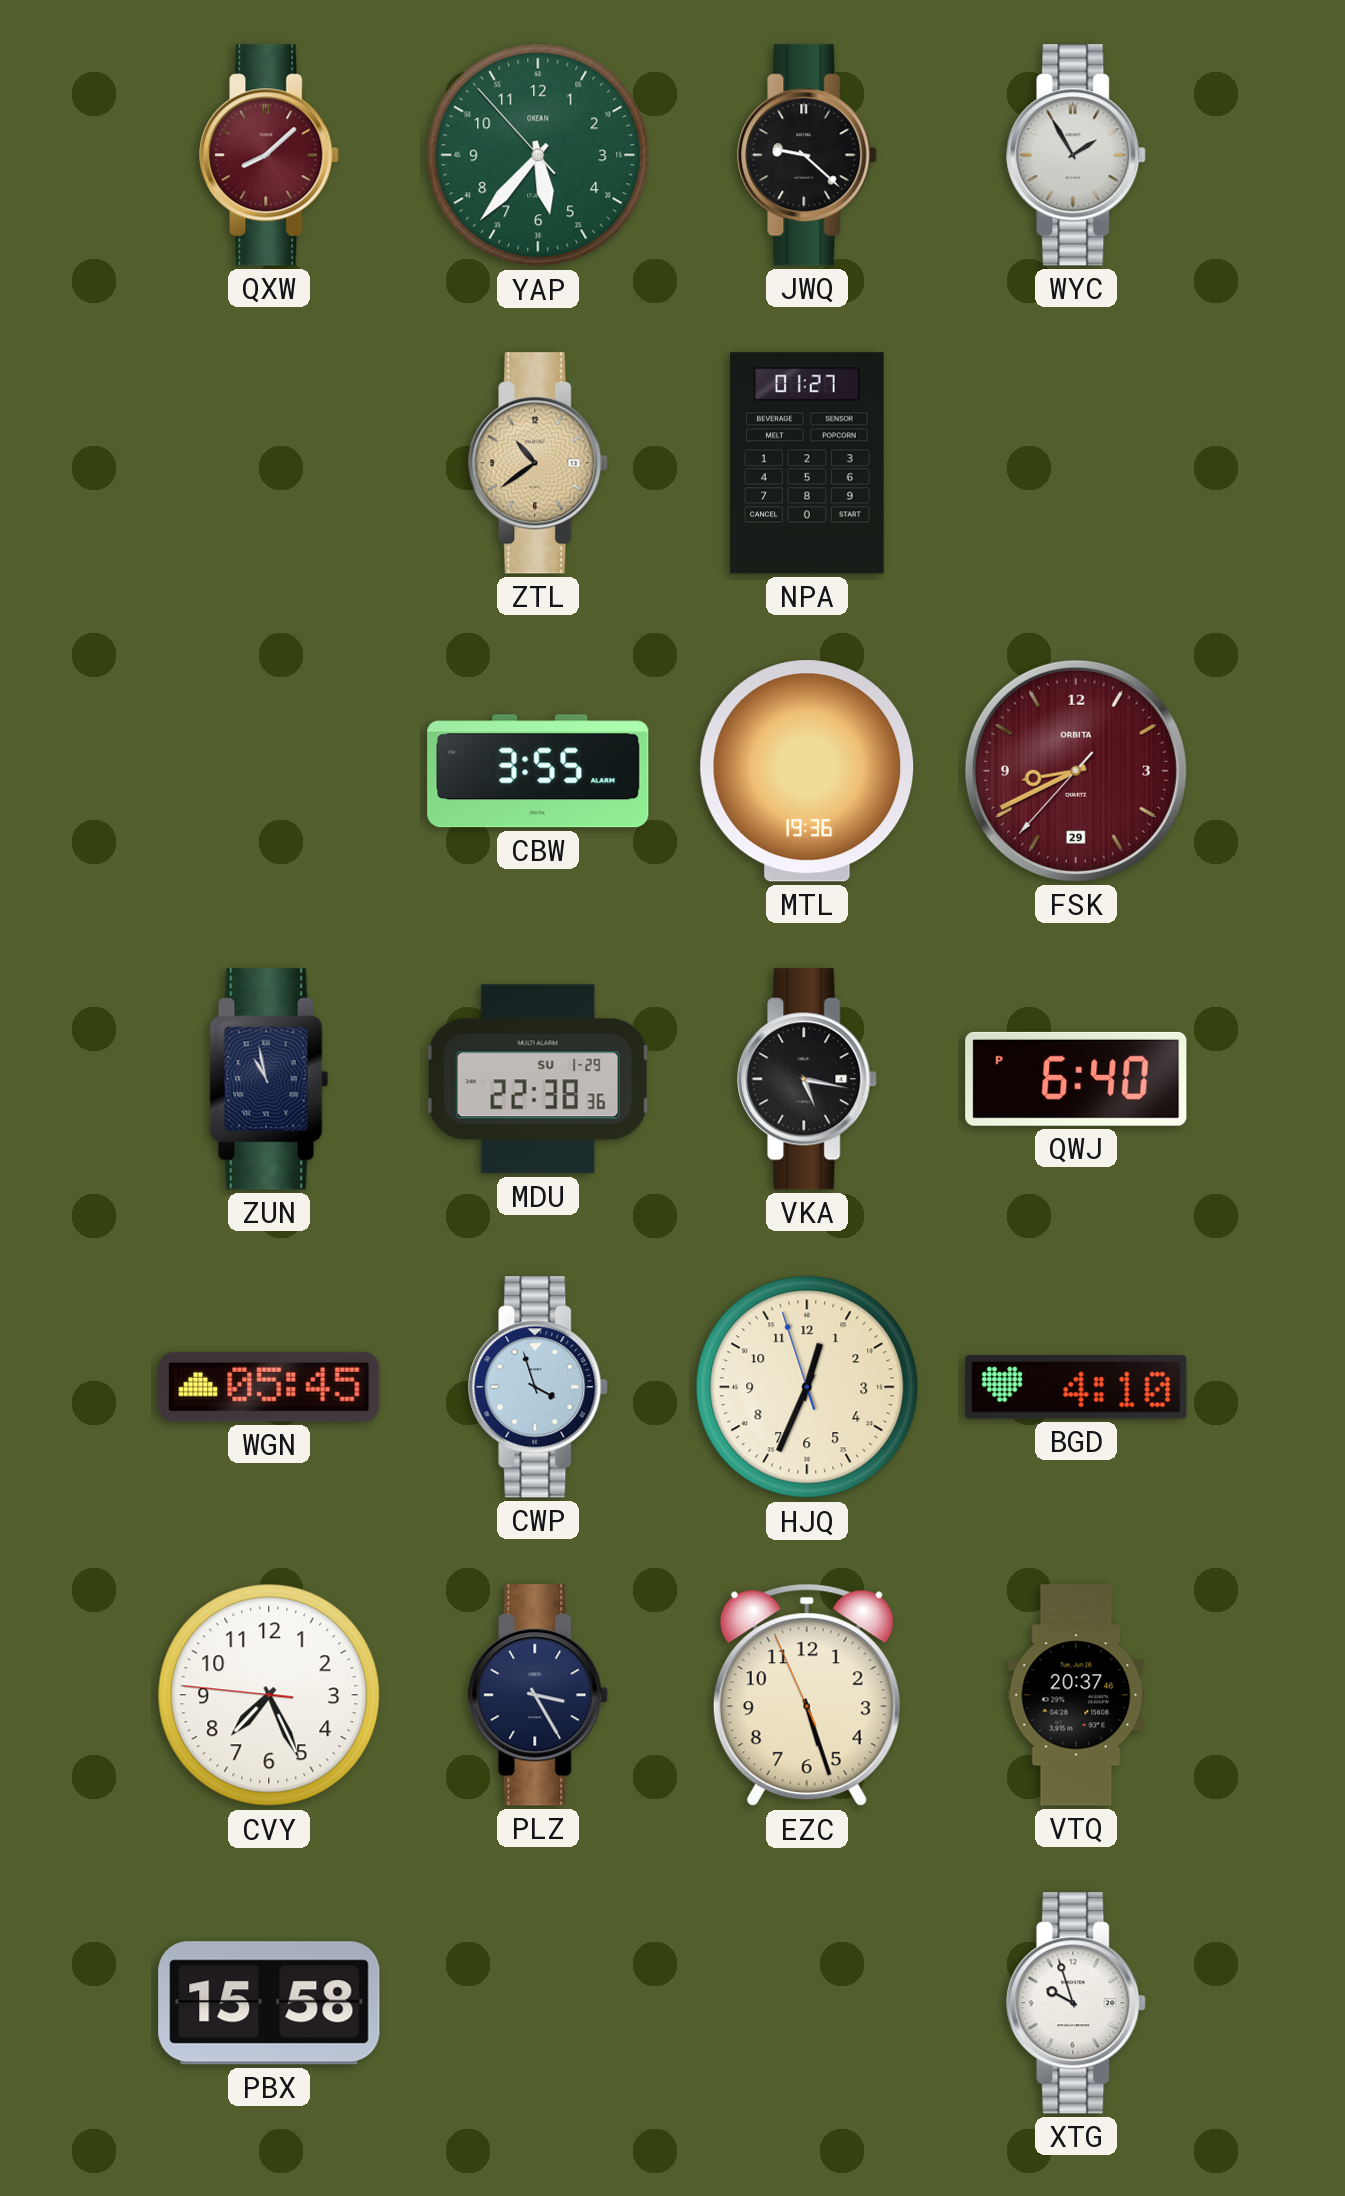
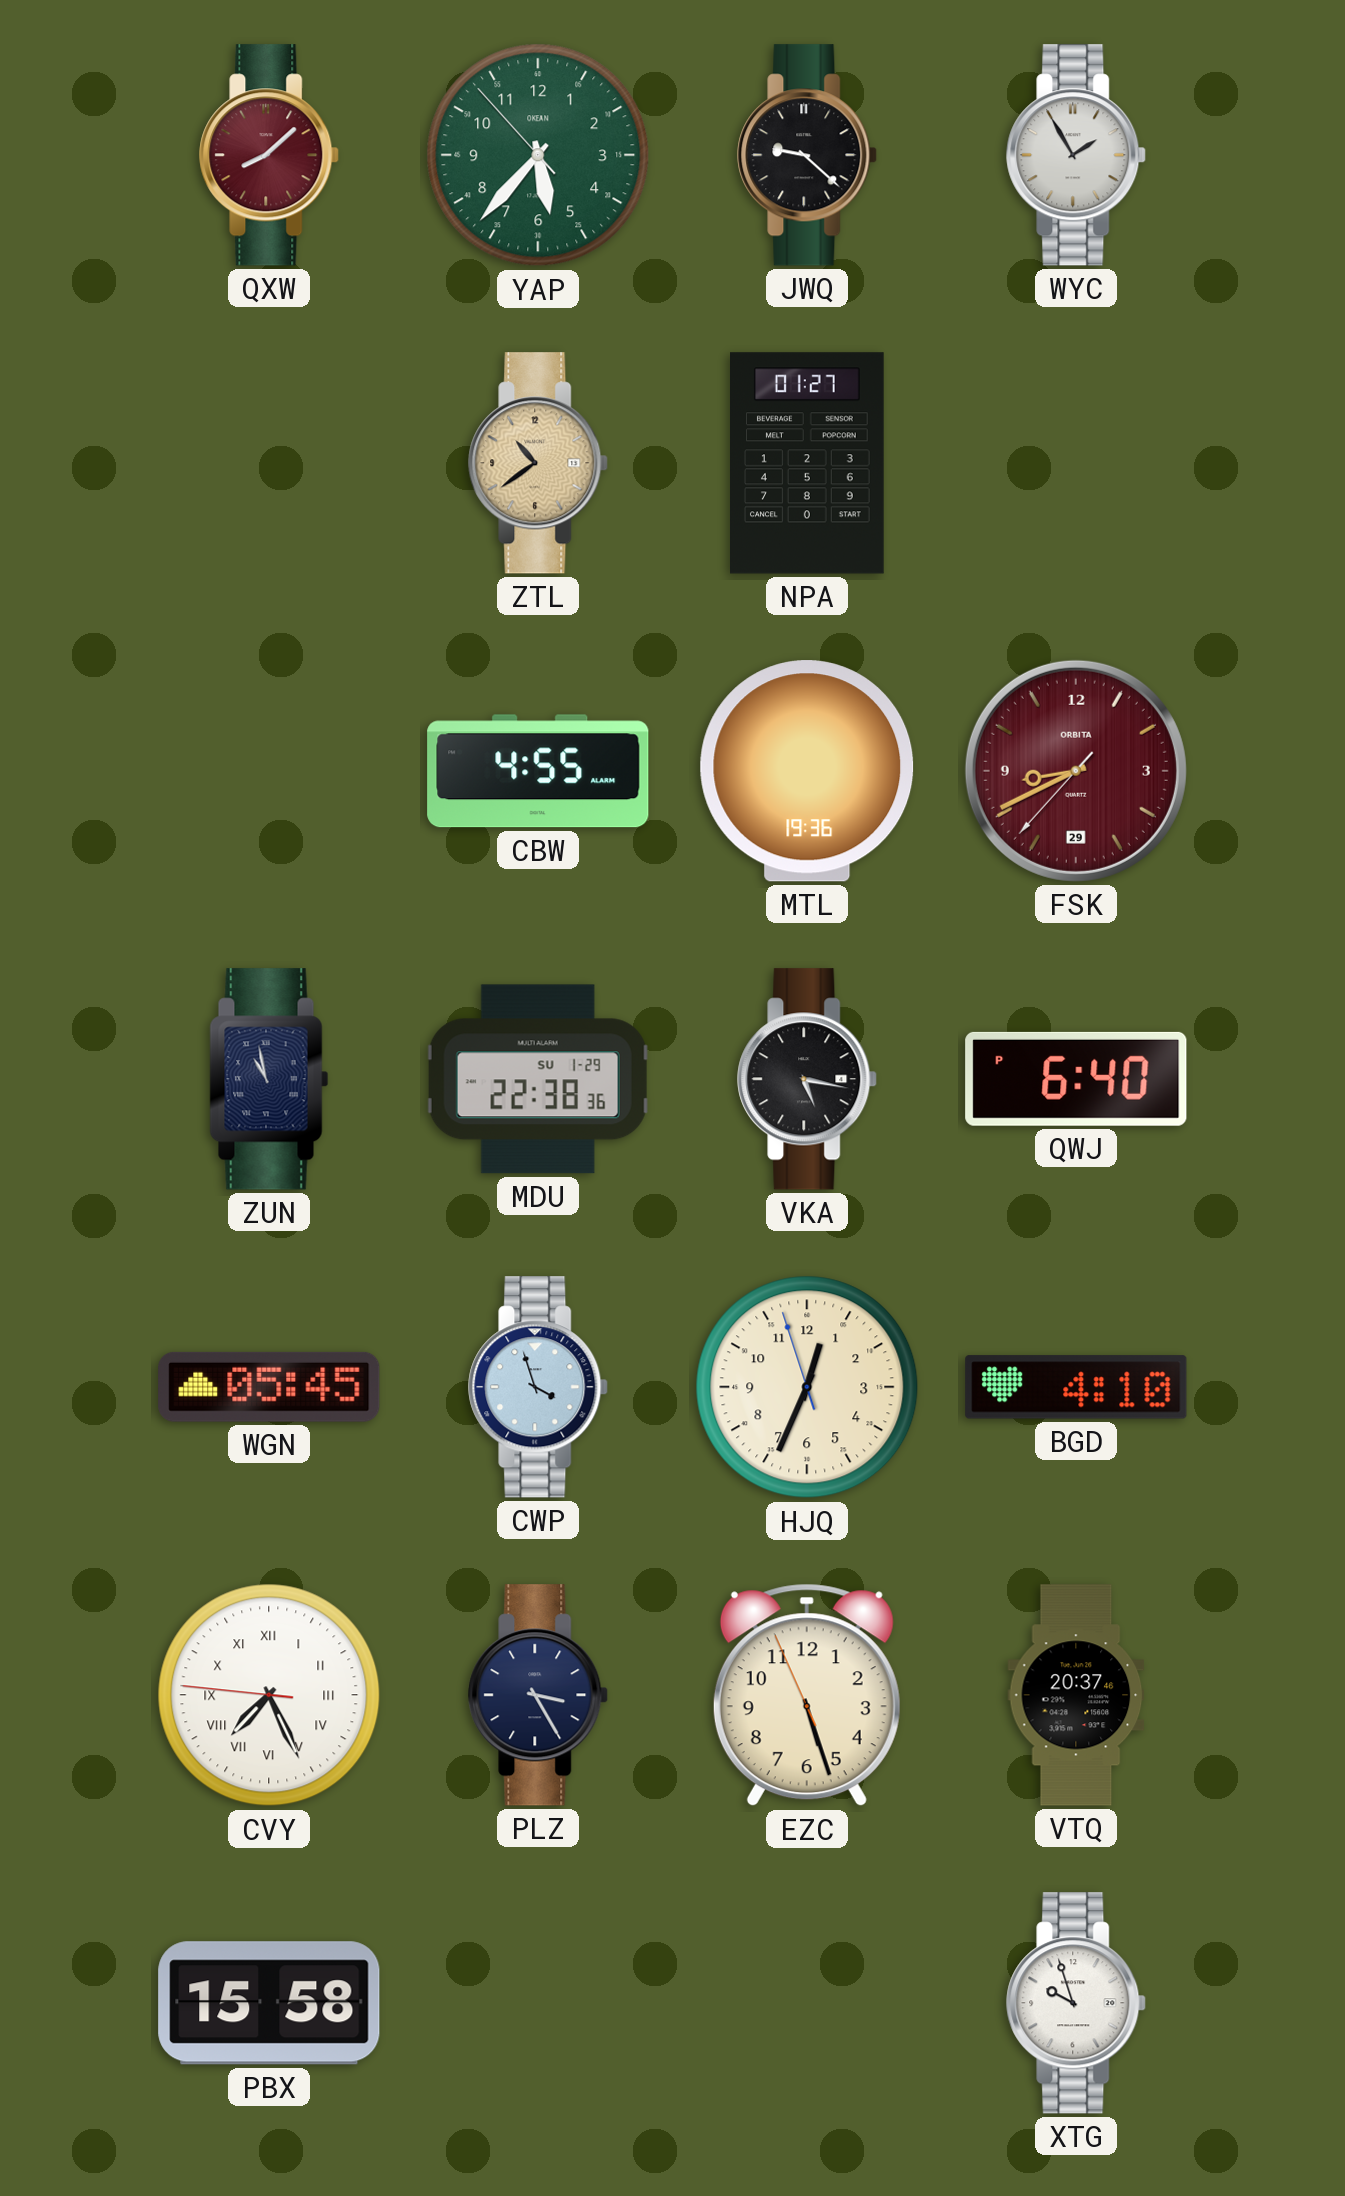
CBW: 3:55 -> 4:55 (538, 771)
CVY numerals: Arabic -> Roman (269, 1695)
